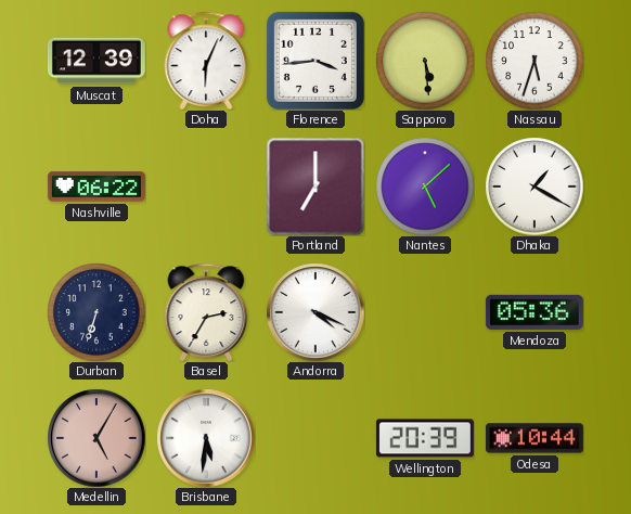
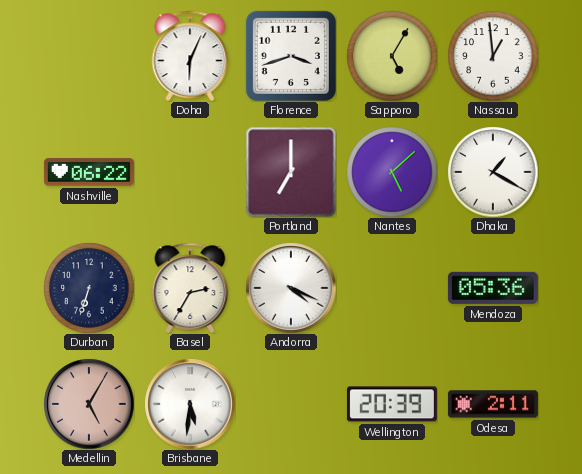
Muscat: 12:39 -> none (96, 61)
Florence: 3:44 -> 3:42 (291, 56)
Sapporo: 5:29 -> 5:05 (392, 56)
Nassau: 5:33 -> 12:59 (493, 56)
Odesa: 10:44 -> 2:11 (493, 404)
